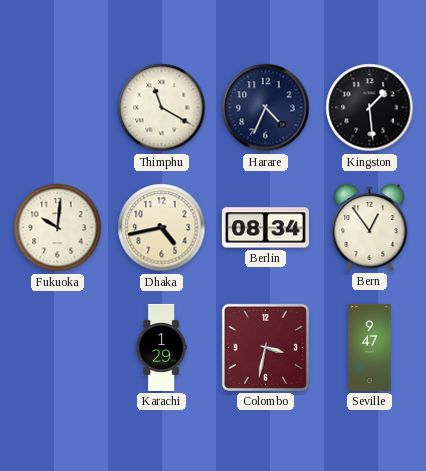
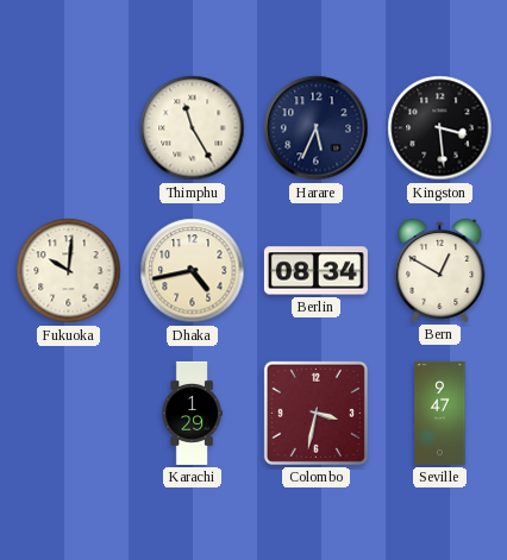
Thimphu: 11:20 -> 11:25 (193, 128)
Harare: 4:34 -> 5:34 (317, 128)
Kingston: 1:29 -> 3:29 (440, 128)
Bern: 12:54 -> 12:50 (440, 270)
